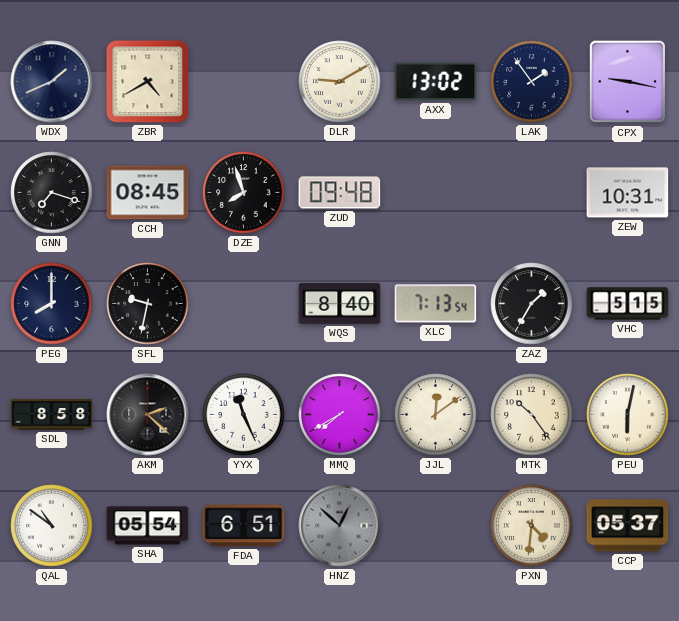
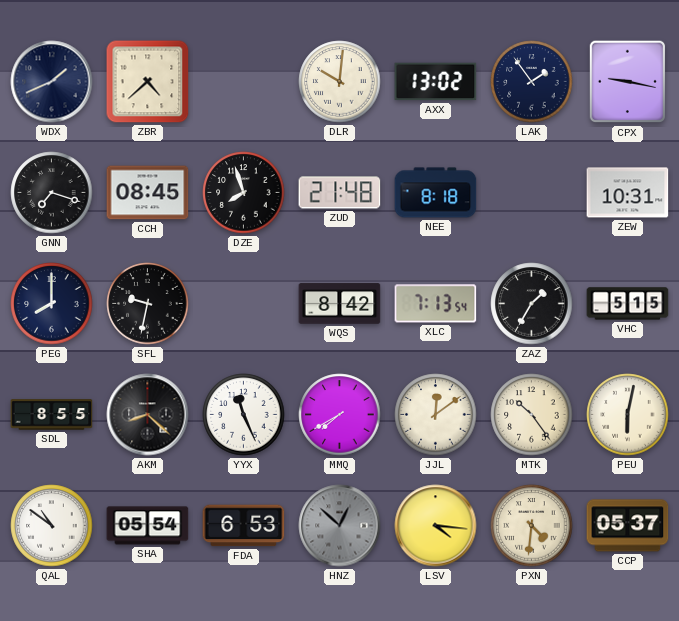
ZBR: 4:40 -> 4:38 (148, 82)
DLR: 9:10 -> 10:01 (340, 82)
ZUD: 09:48 -> 21:48 (340, 193)
NEE: none -> 8:18 (436, 193)
WQS: 8:40 -> 8:42 (340, 304)
SDL: 8:58 -> 8:55 (52, 415)
AKM: 2:22 -> 8:22 (148, 415)
FDA: 6:51 -> 6:53 (244, 526)
LSV: none -> 4:16 (436, 526)
